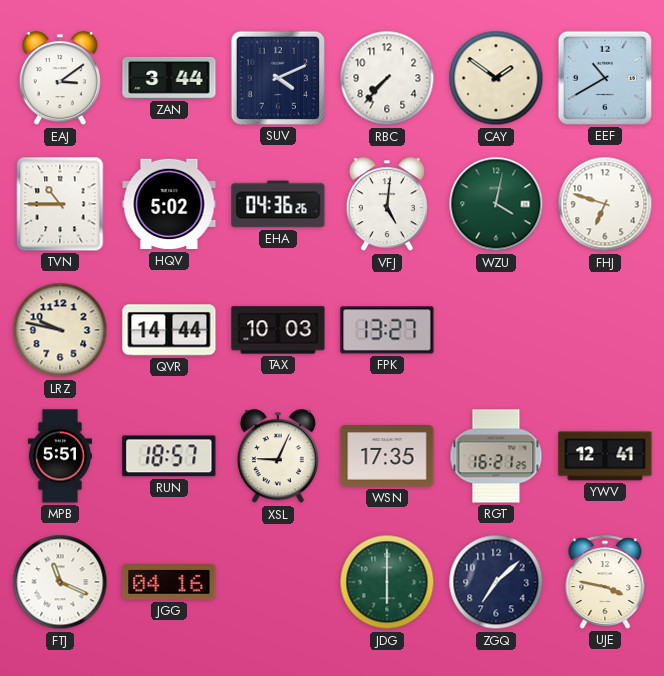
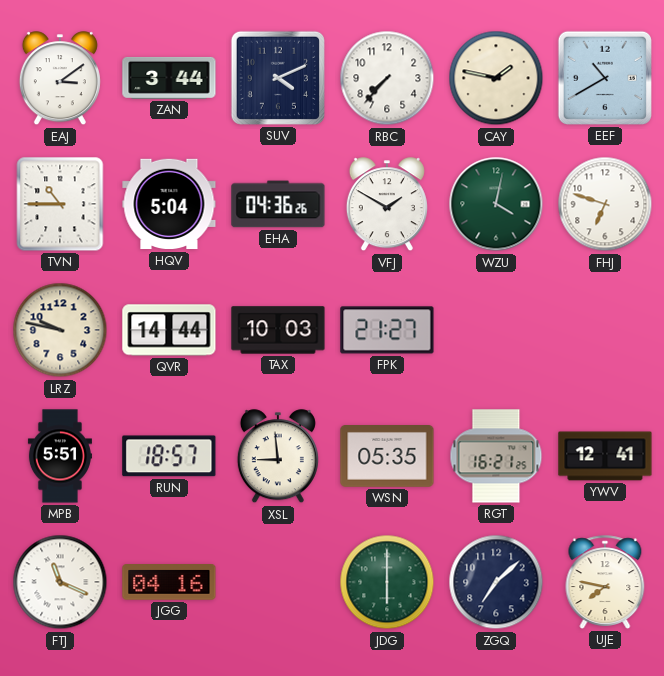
CAY: 1:51 -> 1:47 (496, 78)
HQV: 5:02 -> 5:04 (169, 204)
VFJ: 5:01 -> 1:50 (387, 205)
FPK: 13:27 -> 21:27 (387, 330)
XSL: 9:04 -> 8:59 (278, 457)
WSN: 17:35 -> 05:35 (387, 457)
UJE: 3:47 -> 7:47 (605, 582)
